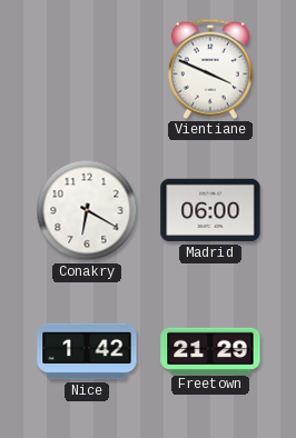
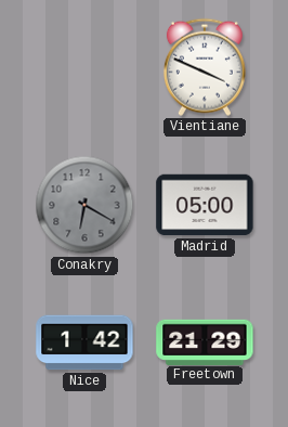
Conakry dial: white -> grey (84, 205)
Madrid: 06:00 -> 05:00 (205, 205)
